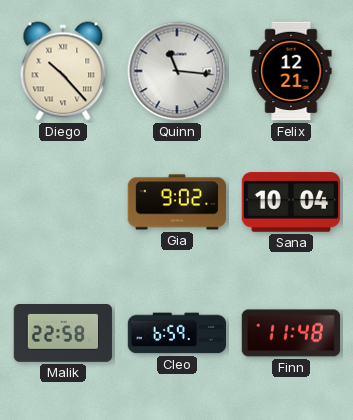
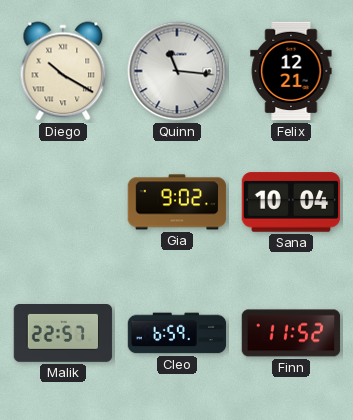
Diego: 10:23 -> 10:20 (63, 71)
Malik: 22:58 -> 22:57 (63, 334)
Finn: 11:48 -> 11:52 (291, 333)
